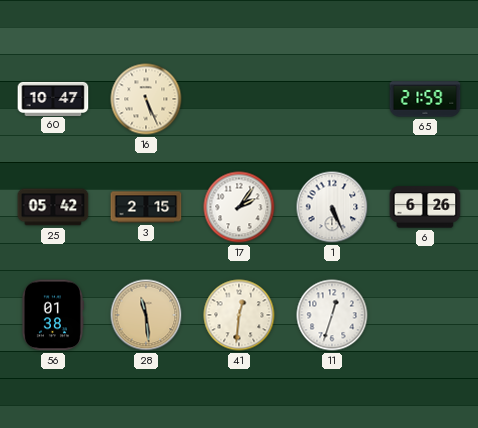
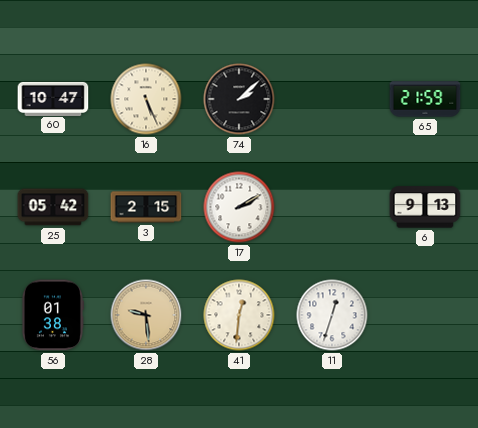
74: none -> 2:08 (239, 99)
17: 2:06 -> 2:10 (239, 207)
1: 5:26 -> none (332, 207)
6: 6:26 -> 9:13 (425, 207)
28: 11:29 -> 9:29 (146, 315)
